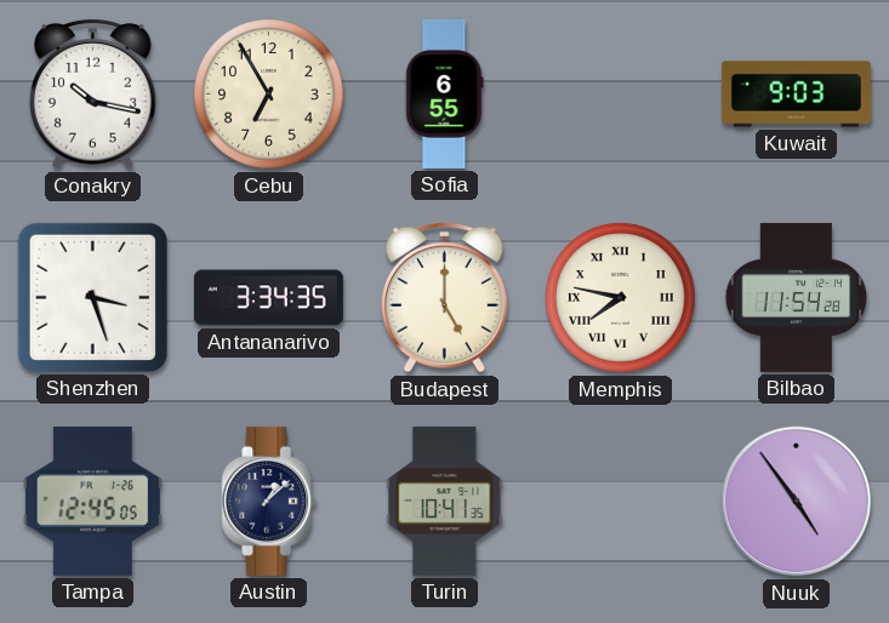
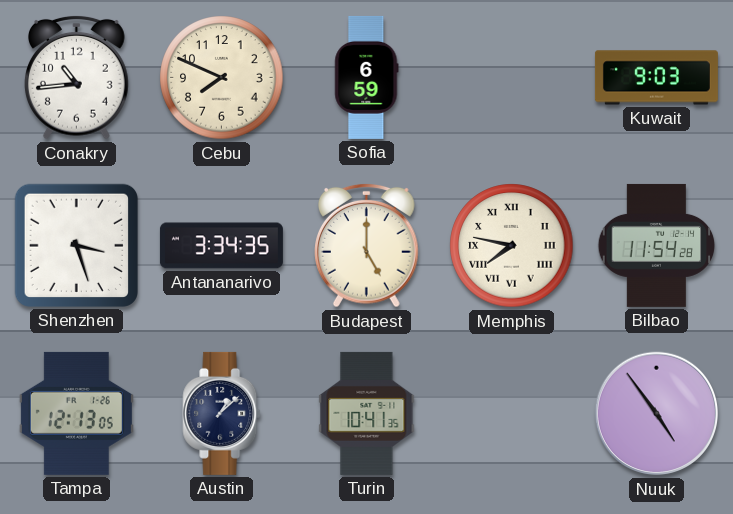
Conakry: 10:17 -> 10:44 (77, 77)
Cebu: 6:55 -> 7:49 (222, 78)
Sofia: 6:55 -> 6:59 (367, 77)
Tampa: 12:45 -> 12:13 (76, 413)
